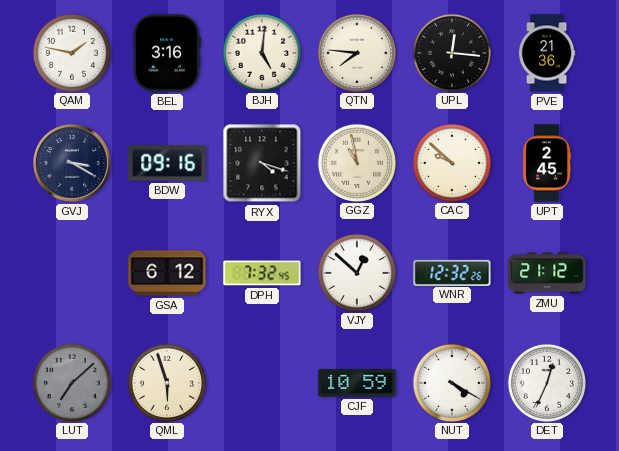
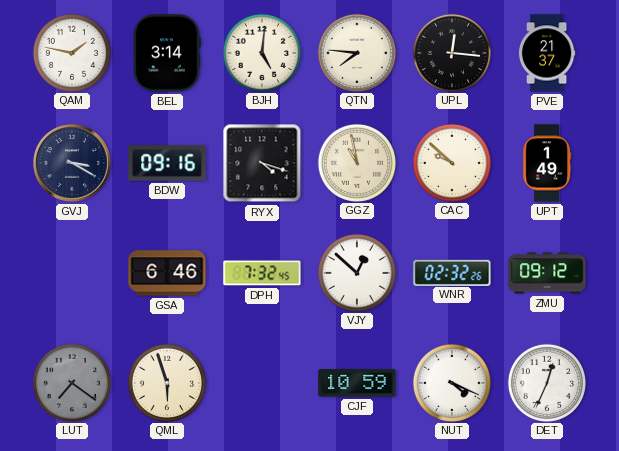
BEL: 3:16 -> 3:14 (167, 53)
PVE: 21:36 -> 21:37 (547, 53)
UPT: 2:45 -> 1:49 (547, 163)
GSA: 6:12 -> 6:46 (167, 273)
WNR: 12:32 -> 02:32 (452, 272)
ZMU: 21:12 -> 09:12 (547, 273)
LUT: 7:08 -> 7:21 (71, 382)
NUT: 4:20 -> 4:19 (451, 382)
